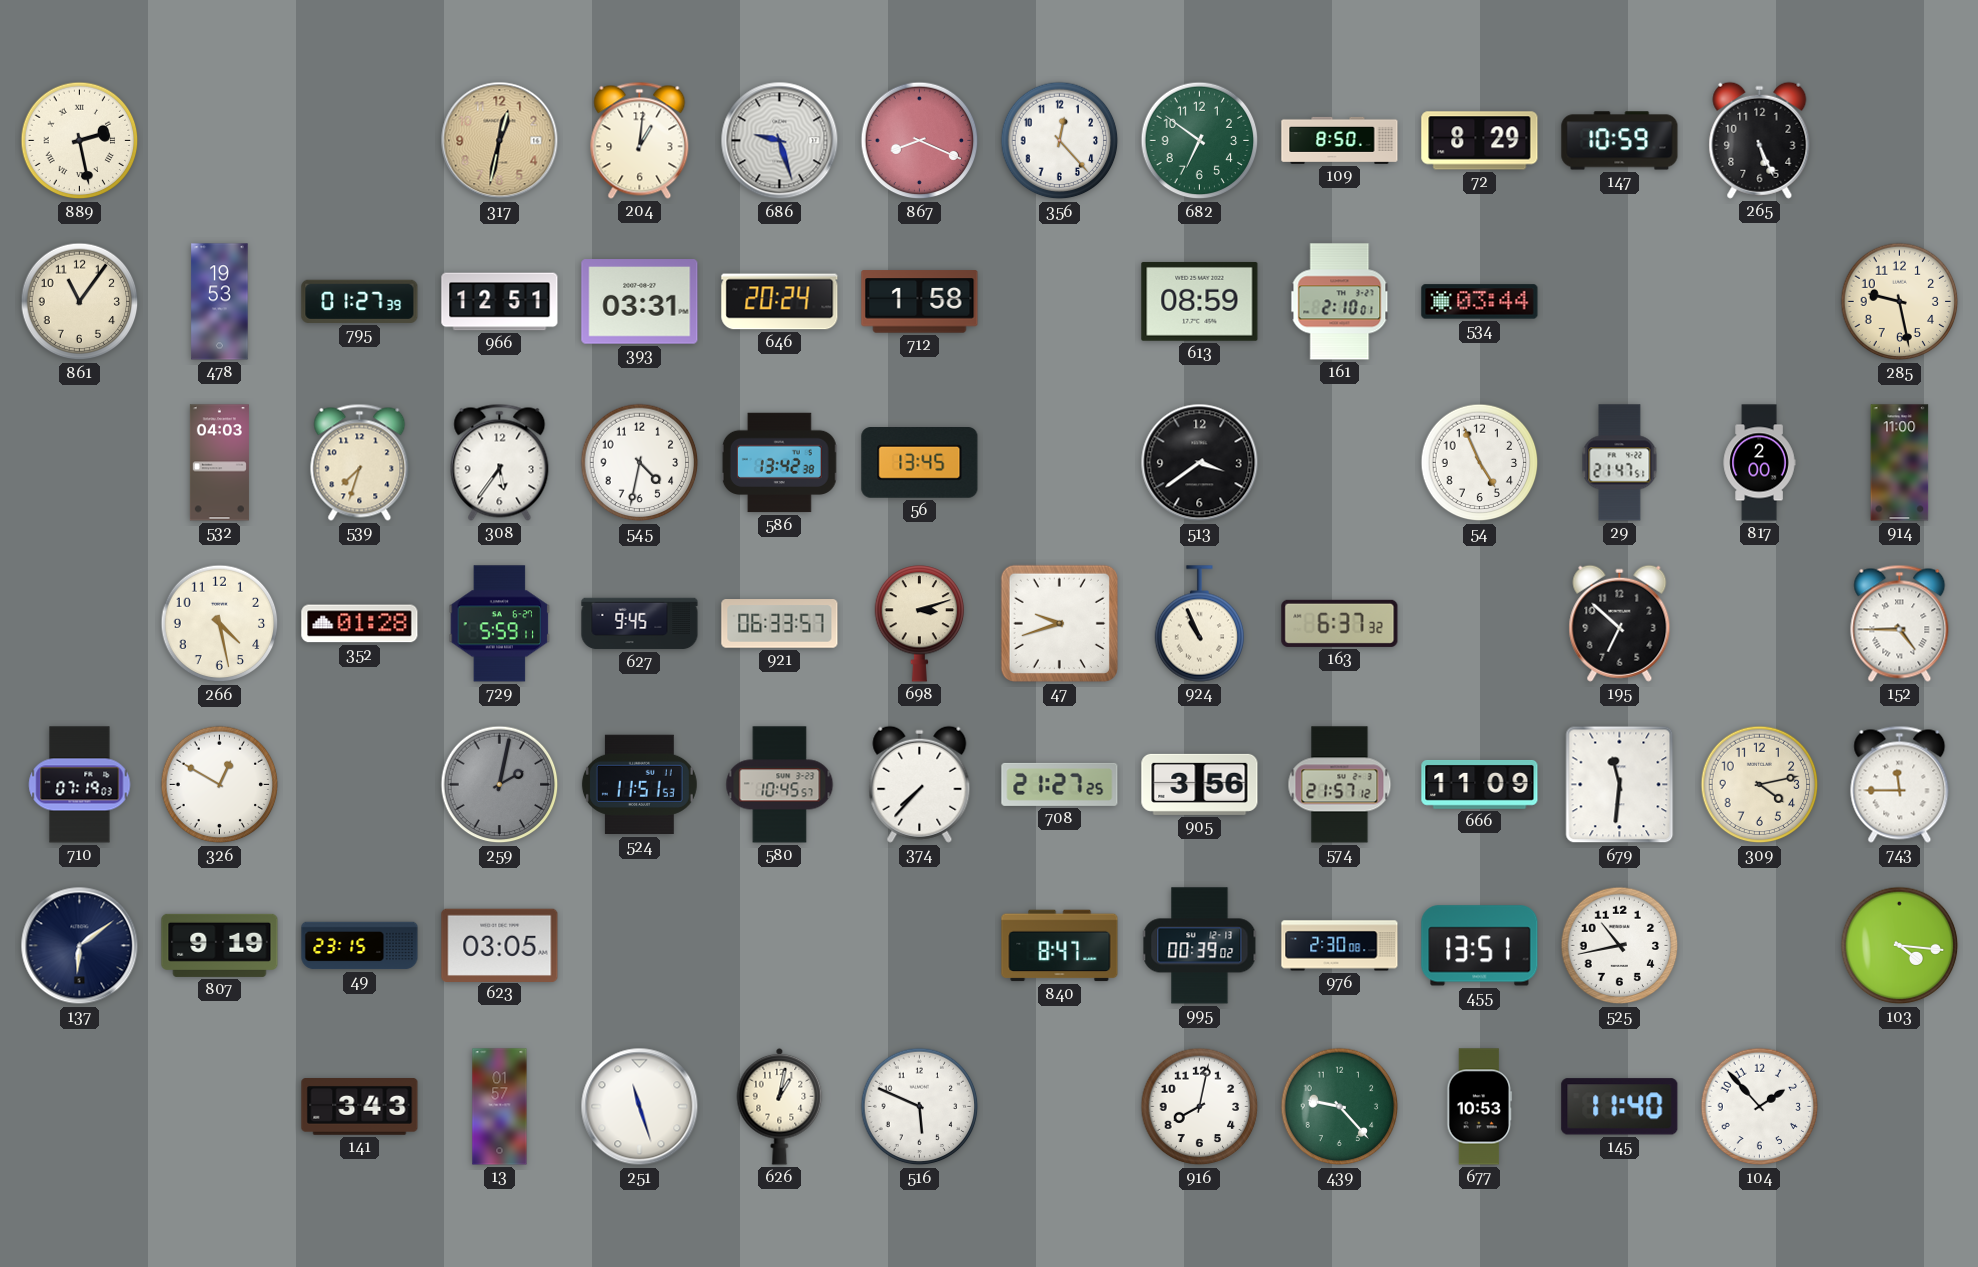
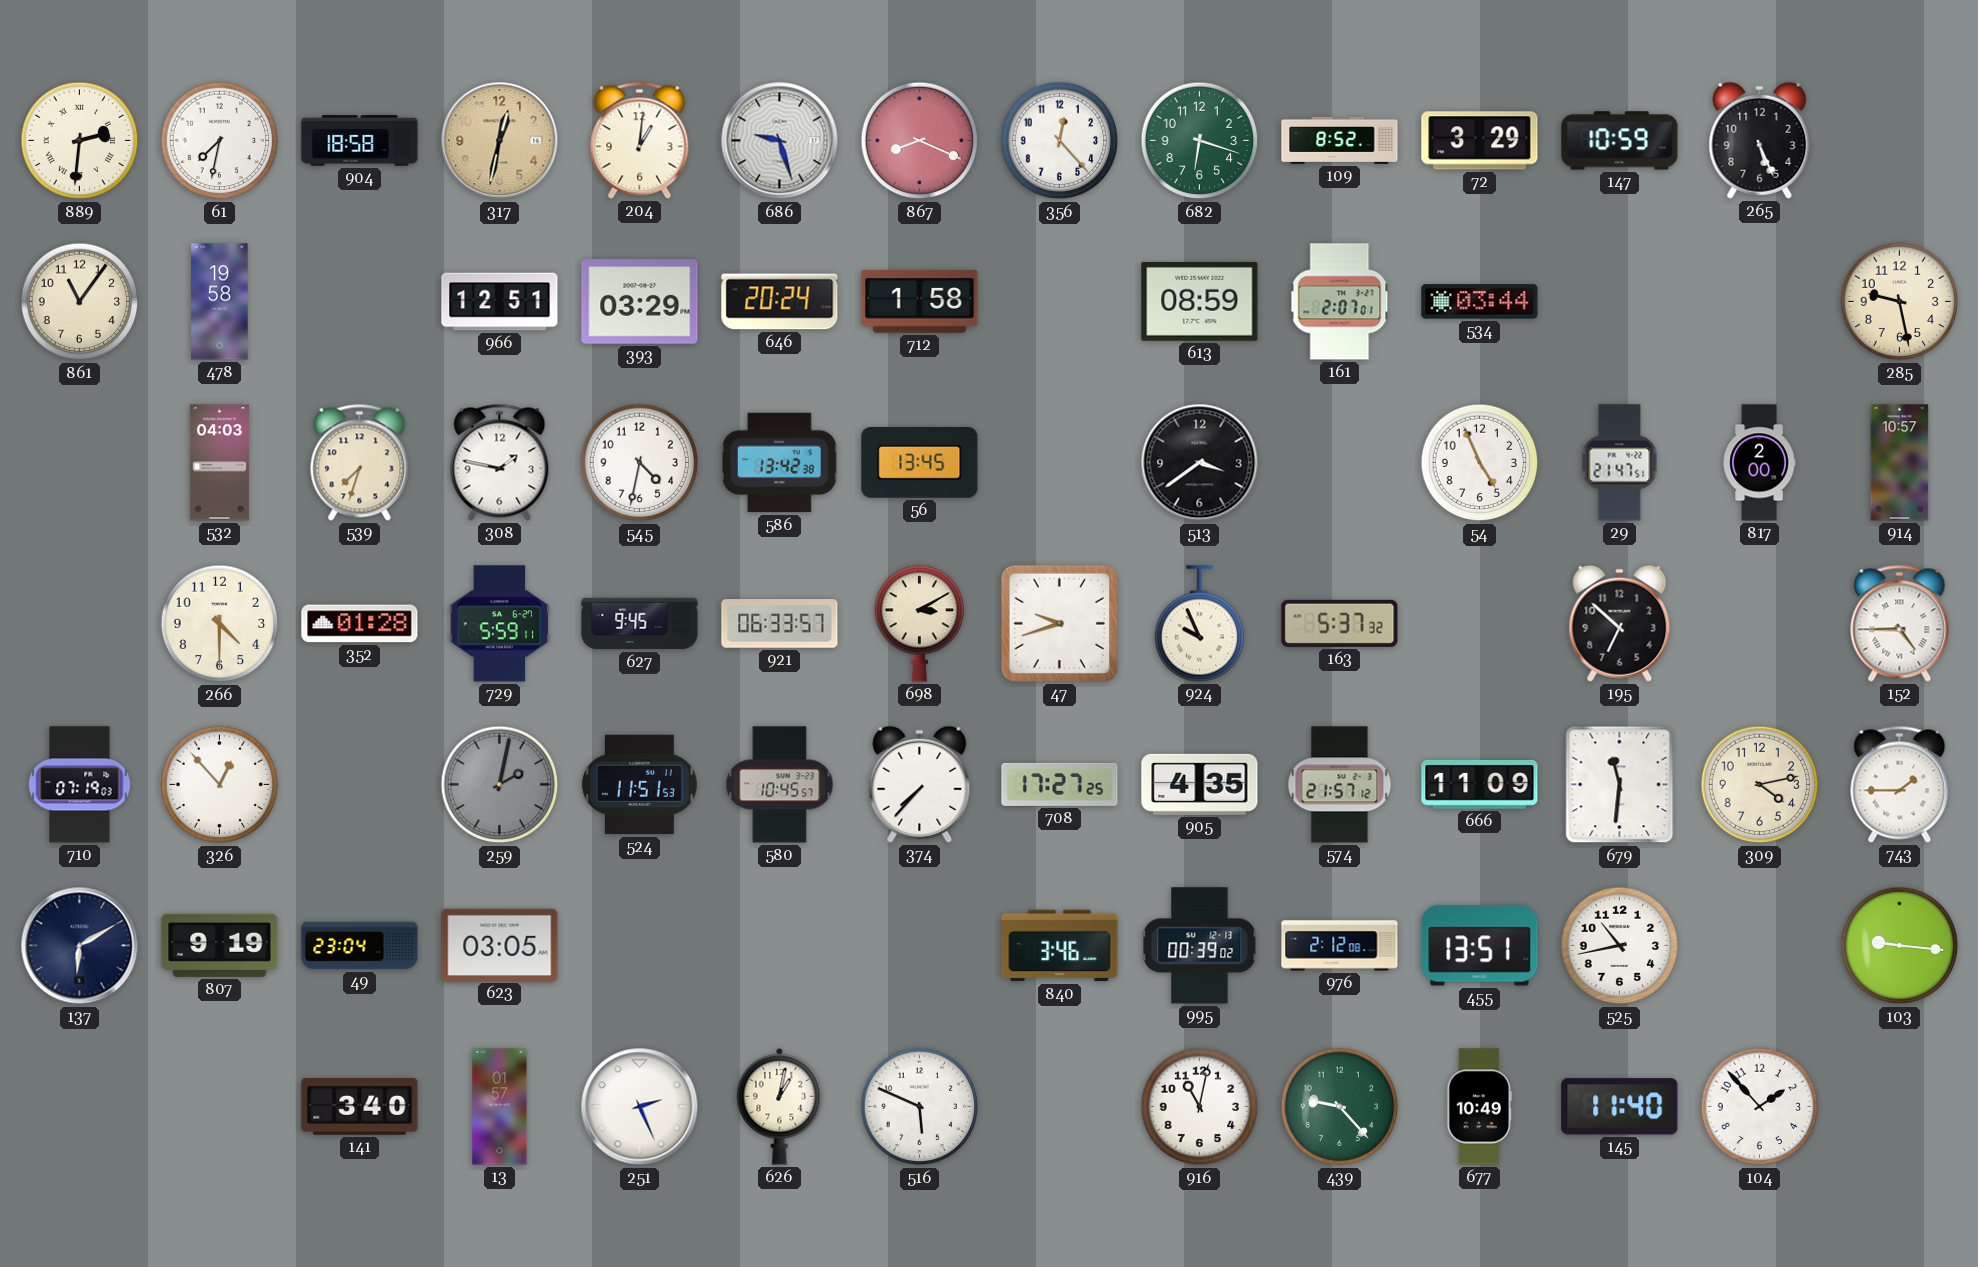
889: 2:28 -> 2:31 (80, 141)
61: none -> 7:32 (220, 141)
904: none -> 18:58 (360, 141)
682: 6:51 -> 6:18 (1200, 141)
109: 8:50 -> 8:52 (1340, 140)
72: 8:29 -> 3:29 (1480, 141)
478: 19:53 -> 19:58 (220, 302)
795: 01:27 -> none (360, 301)
393: 03:31 -> 03:29 (640, 302)
161: 2:10 -> 2:07 (1340, 302)
308: 5:36 -> 1:47 (500, 462)
914: 11:00 -> 10:57 (1900, 463)
266: 4:28 -> 4:30 (220, 624)
698: 3:12 -> 3:10 (920, 624)
924: 10:56 -> 9:56 (1200, 624)
163: 6:37 -> 5:37 (1340, 623)
326: 12:50 -> 12:53 (220, 785)
708: 21:27 -> 17:27 (1060, 784)
905: 3:56 -> 4:35 (1200, 784)
743: 11:45 -> 1:45 (1900, 784)
137: 6:09 -> 6:10 (80, 946)
49: 23:15 -> 23:04 (360, 946)
840: 8:47 -> 3:46 (1060, 946)
976: 2:30 -> 2:12 (1340, 946)
103: 4:16 -> 9:16 (1900, 946)
141: 3:43 -> 3:40 (360, 1107)
251: 11:27 -> 2:26 (640, 1107)
916: 8:02 -> 11:02 (1200, 1107)
677: 10:53 -> 10:49 (1480, 1107)
